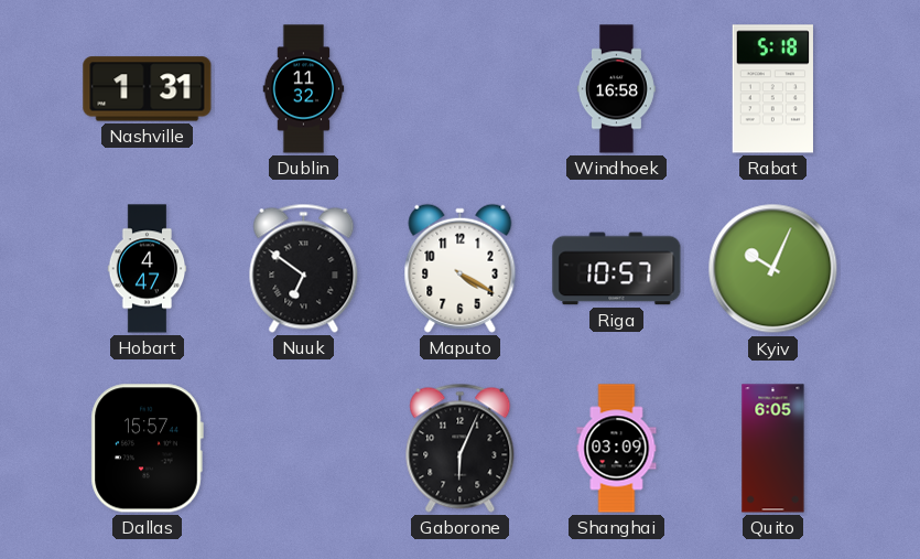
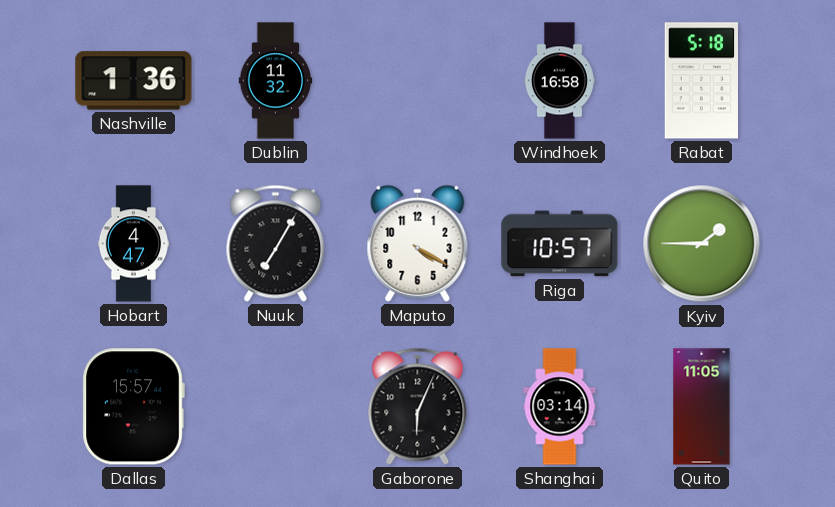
Nashville: 1:31 -> 1:36 (134, 81)
Nuuk: 6:51 -> 7:05 (276, 243)
Kyiv: 10:04 -> 1:45 (702, 244)
Shanghai: 03:09 -> 03:14 (560, 407)
Quito: 6:05 -> 11:05 (702, 407)
